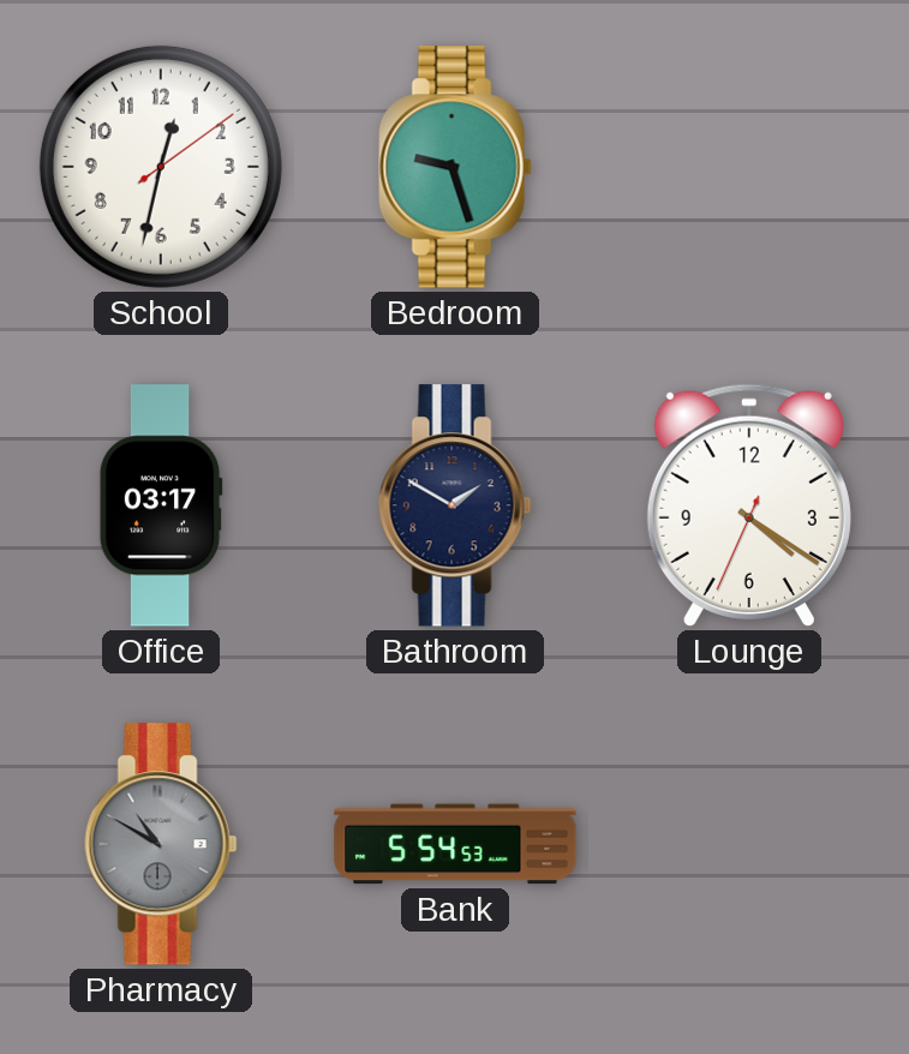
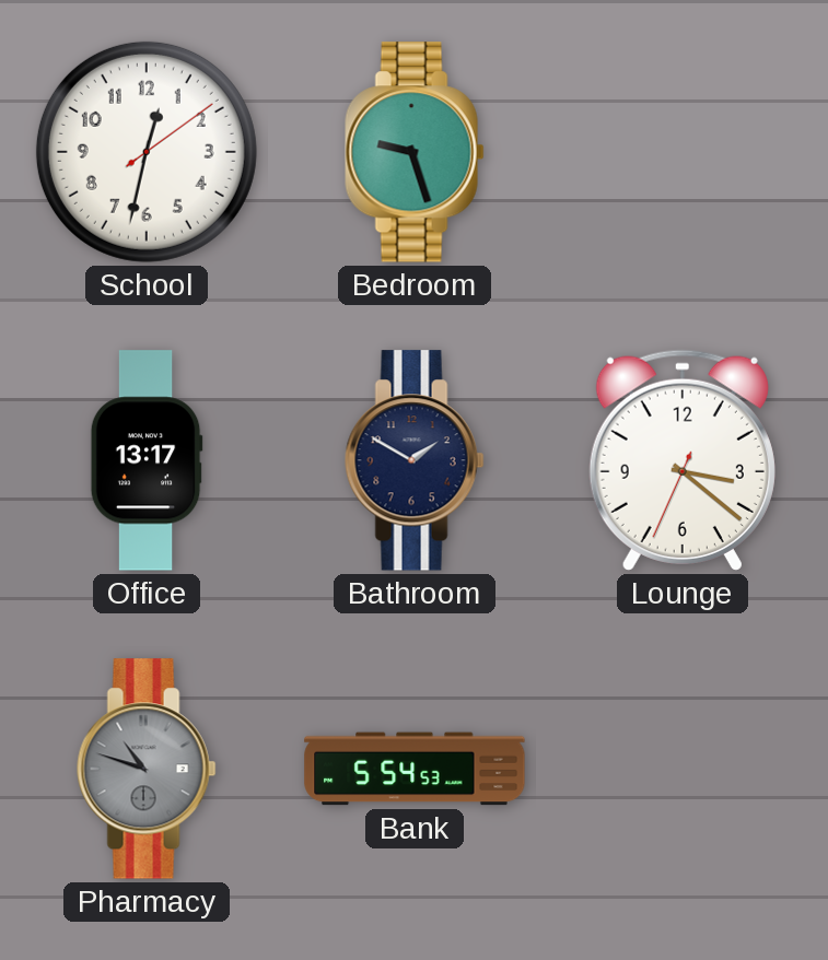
Office: 03:17 -> 13:17 (147, 460)
Lounge: 4:20 -> 3:21 (683, 460)
Pharmacy: 10:50 -> 10:48 (147, 769)
